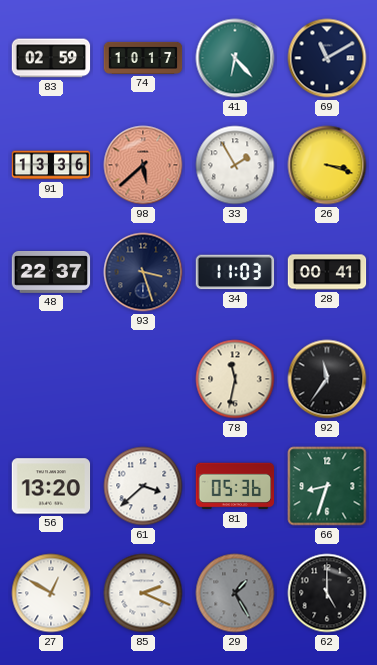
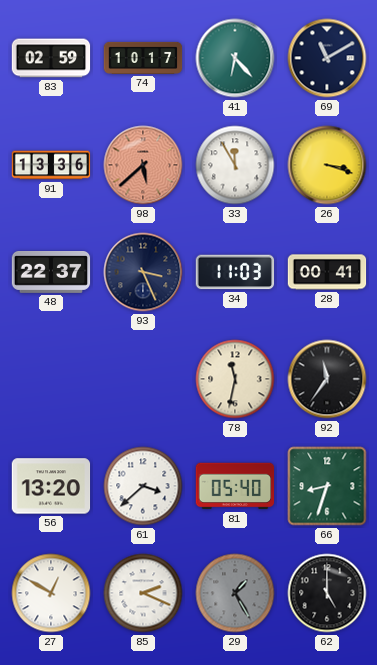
33: 1:55 -> 11:55 (235, 165)
93: 3:27 -> 3:26 (143, 272)
81: 05:36 -> 05:40 (235, 486)
